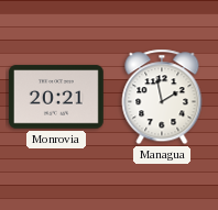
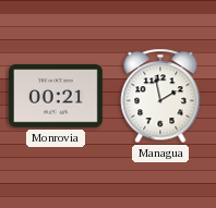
Monrovia: 20:21 -> 00:21 (57, 96)
